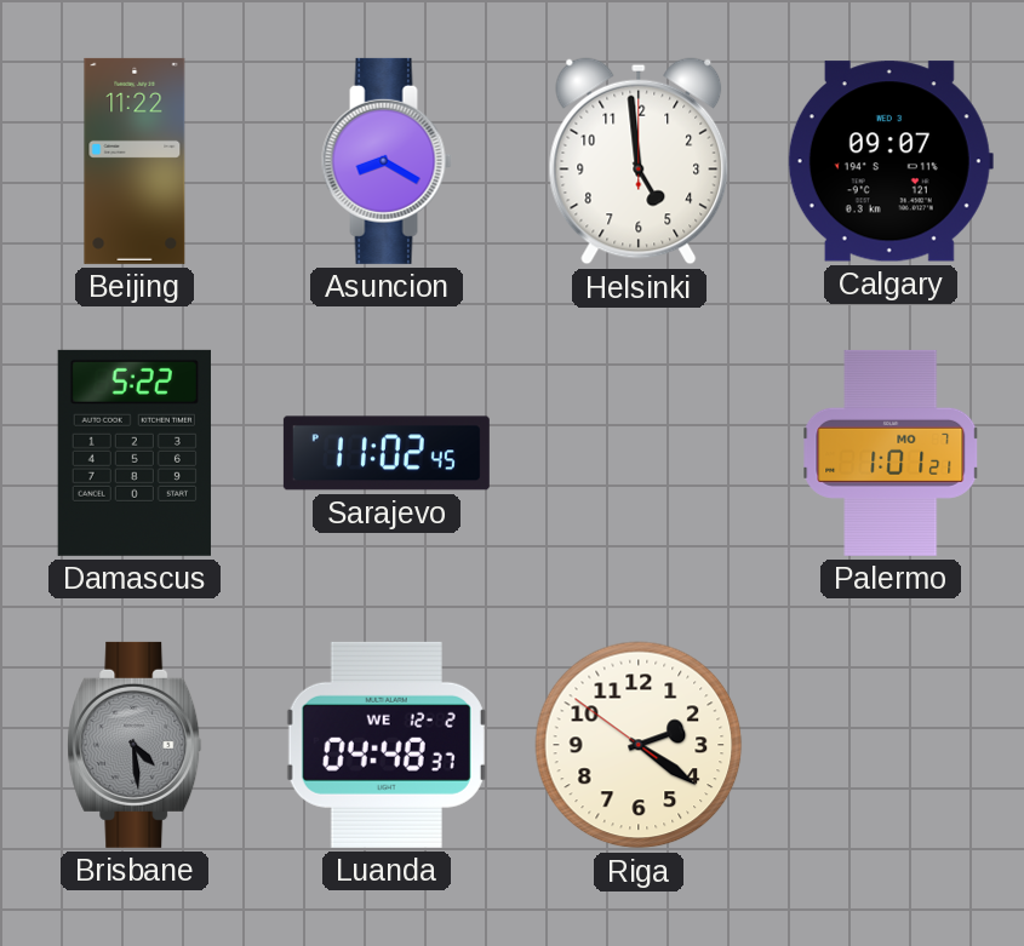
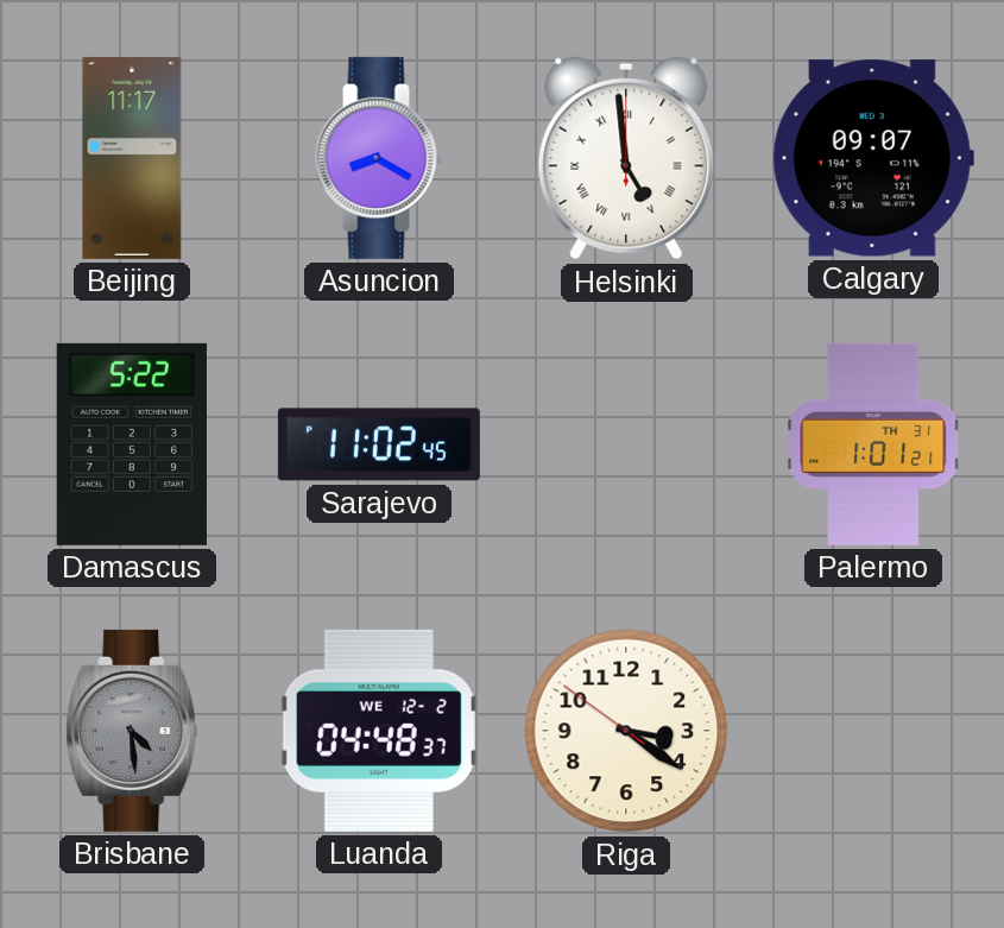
Beijing: 11:22 -> 11:17 (132, 158)
Helsinki numerals: Arabic -> Roman (626, 158)
Palermo date: MO 7 -> TH 31 (873, 444)
Riga: 2:20 -> 3:20 (626, 731)
